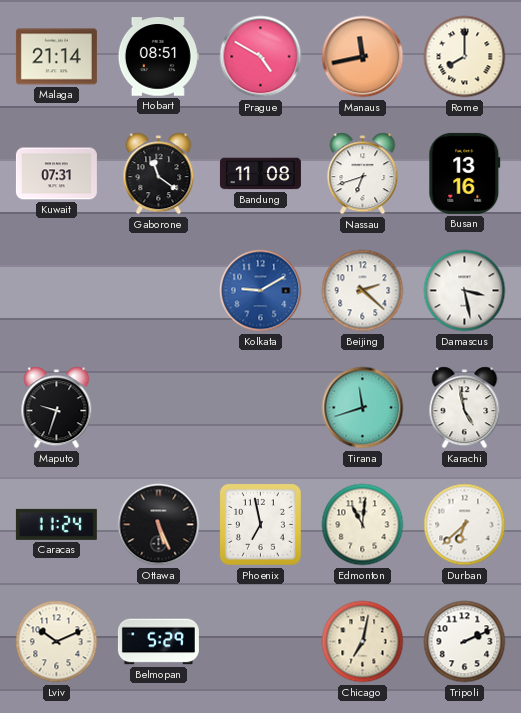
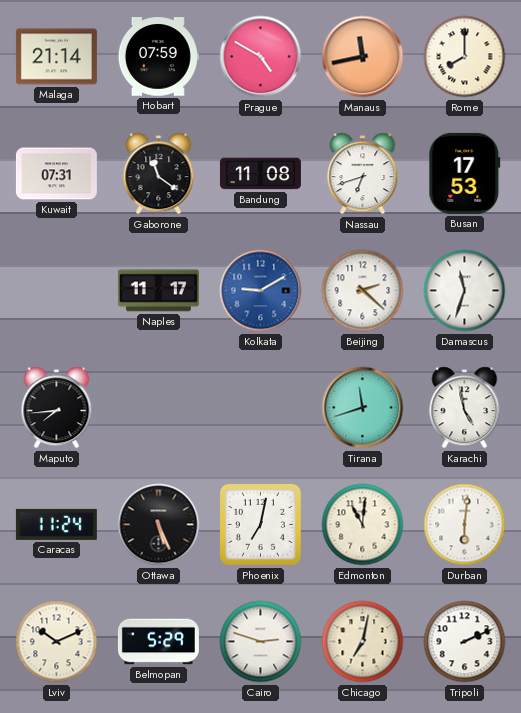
Hobart: 08:51 -> 07:59 (158, 57)
Busan: 13:16 -> 17:53 (465, 173)
Naples: none -> 11:17 (158, 291)
Damascus: 3:28 -> 11:33 (465, 291)
Maputo: 9:33 -> 7:44 (57, 408)
Phoenix: 6:58 -> 7:02 (260, 524)
Durban: 6:38 -> 6:01 (465, 525)
Cairo: none -> 2:48 (261, 642)
